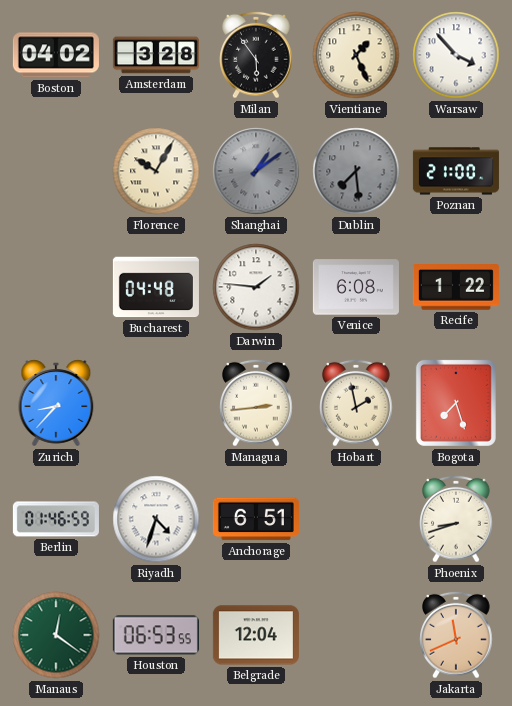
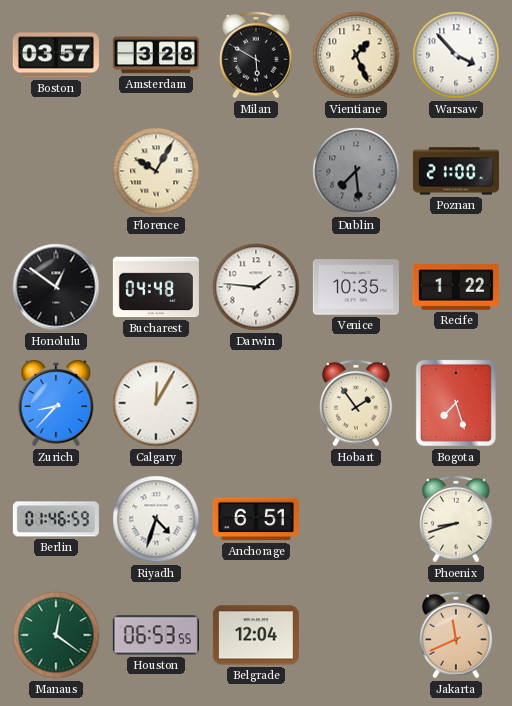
Boston: 04:02 -> 03:57 (56, 55)
Milan: 5:54 -> 5:50 (256, 55)
Shanghai: 1:09 -> none (256, 171)
Honolulu: none -> 12:51 (56, 287)
Venice: 6:08 -> 10:35 (356, 287)
Calgary: none -> 12:05 (156, 403)
Managua: 2:44 -> none (256, 403)
Hobart: 1:58 -> 1:54 (356, 403)
